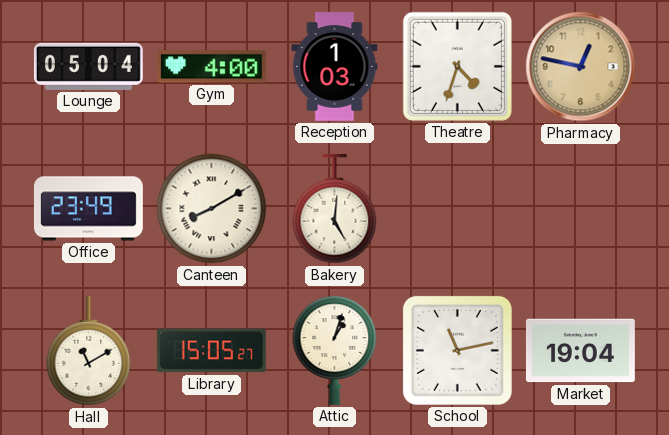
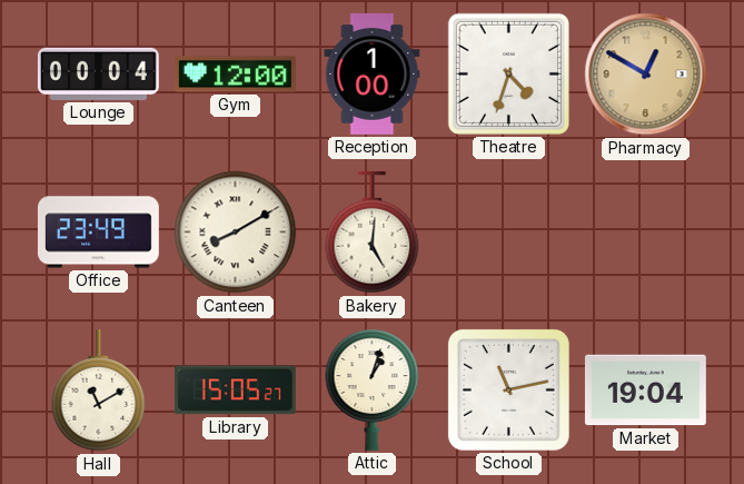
Lounge: 05:04 -> 00:04 (98, 73)
Gym: 4:00 -> 12:00 (235, 75)
Reception: 1:03 -> 1:00 (373, 73)
Pharmacy: 12:47 -> 12:50 (646, 75)
